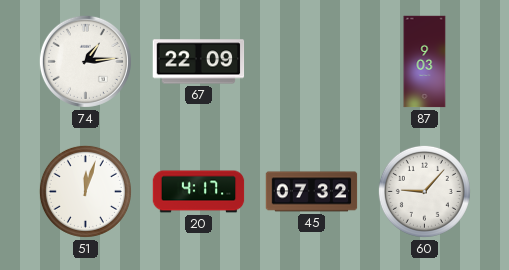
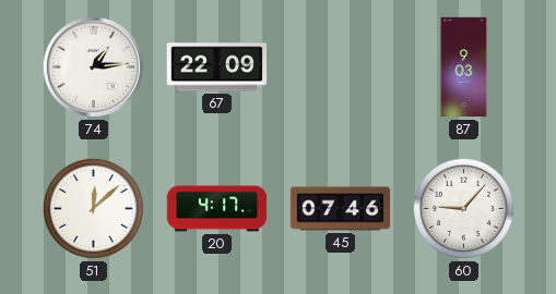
51: 12:03 -> 12:08 (93, 208)
45: 07:32 -> 07:46 (341, 209)
